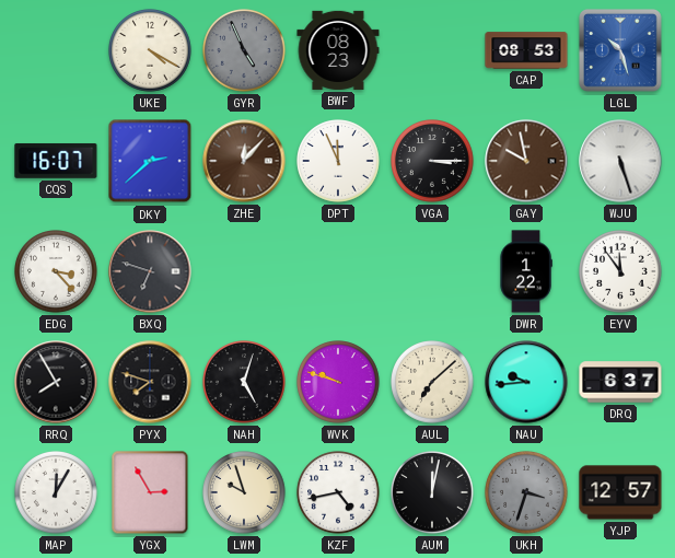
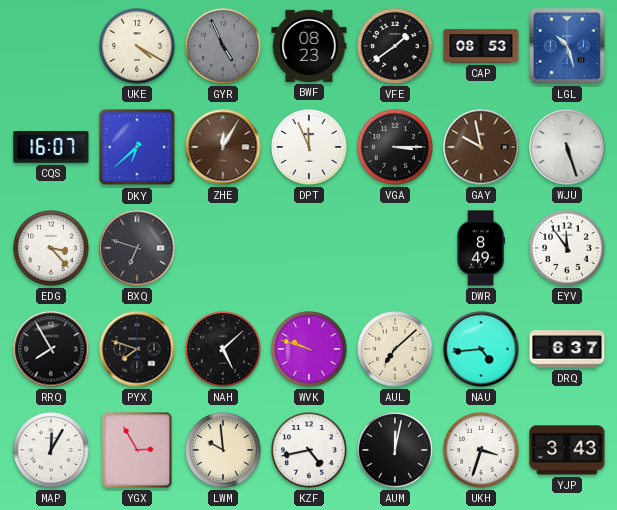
VFE: none -> 1:39 (395, 46)
DKY: 2:38 -> 6:38 (137, 147)
ZHE: 12:07 -> 12:05 (223, 147)
DWR: 1:22 -> 8:49 (481, 248)
NAH: 5:03 -> 5:08 (223, 349)
NAU: 9:44 -> 4:44 (481, 349)
LWM: 9:57 -> 9:59 (223, 450)
UKH dial: grey -> white (481, 450)
YJP: 12:57 -> 3:43 (567, 450)
